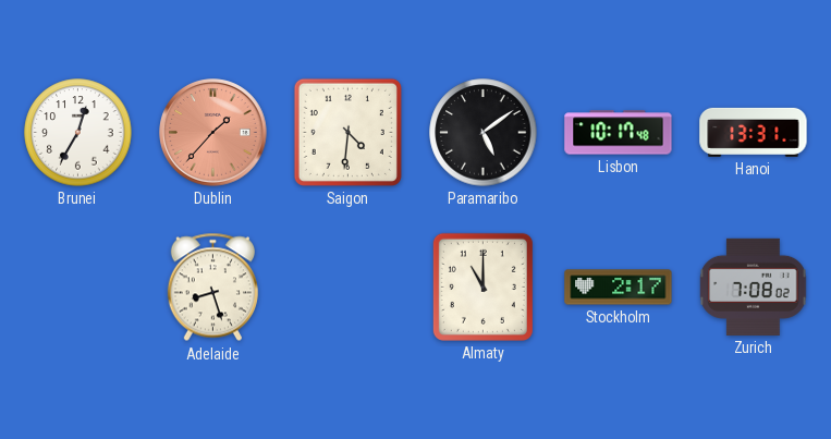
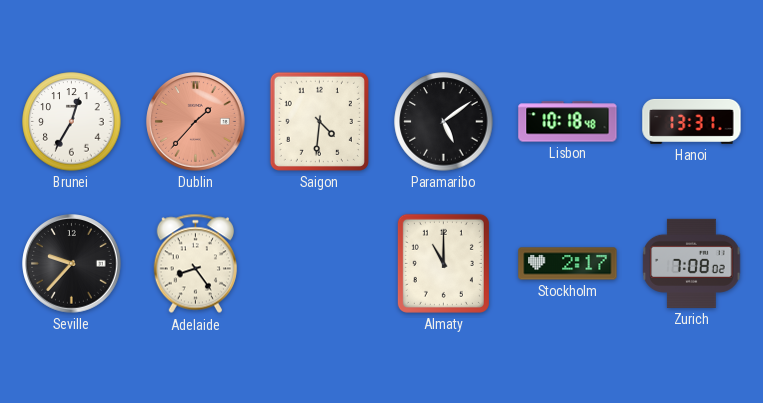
Lisbon: 10:17 -> 10:18 (568, 122)
Seville: none -> 9:37 (72, 264)
Adelaide: 8:27 -> 8:24 (195, 264)
